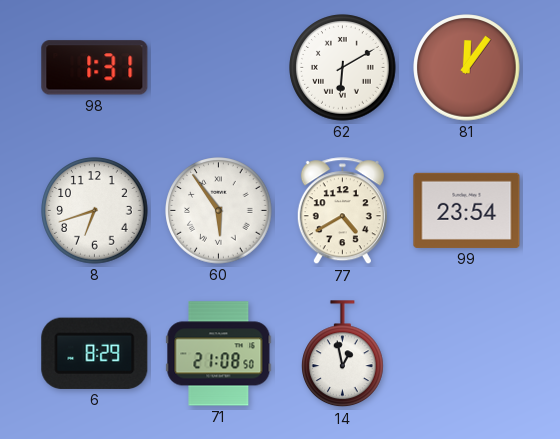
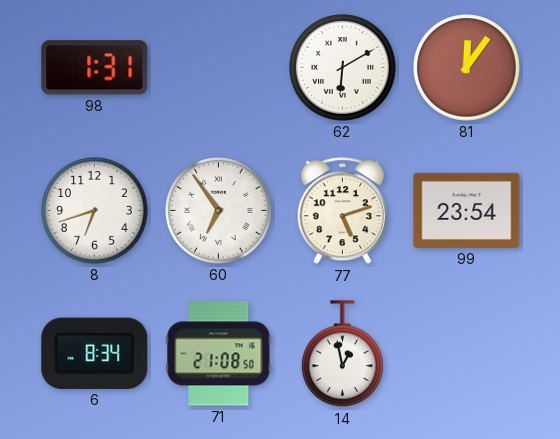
60: 5:54 -> 6:54 (219, 211)
77: 4:40 -> 5:12 (342, 211)
6: 8:29 -> 8:34 (95, 353)
